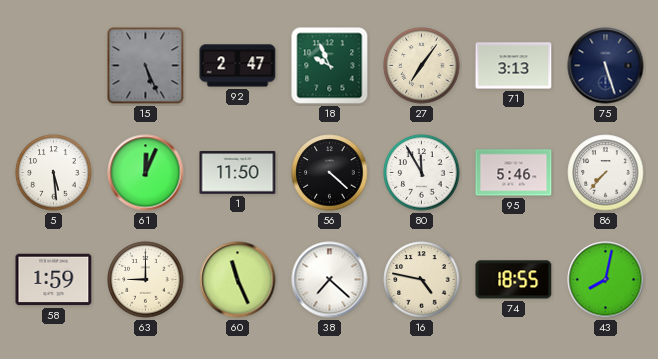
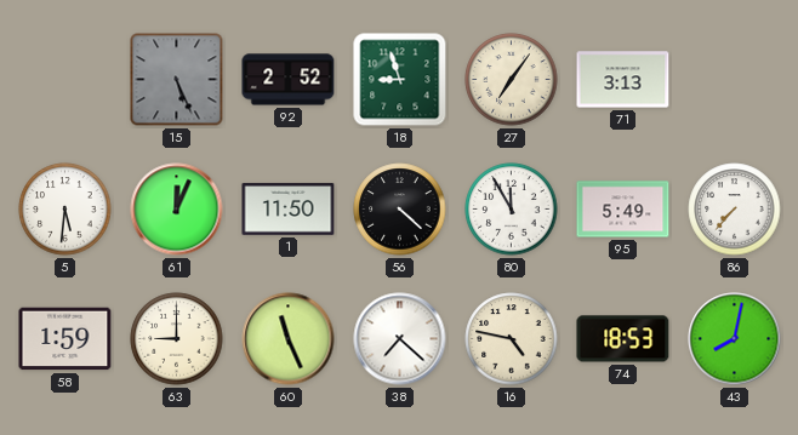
92: 2:47 -> 2:52 (289, 80)
18: 9:56 -> 8:57 (400, 80)
75: 5:27 -> none (606, 66)
5: 5:29 -> 5:31 (65, 210)
95: 5:46 -> 5:49 (623, 210)
74: 18:55 -> 18:53 (623, 339)
